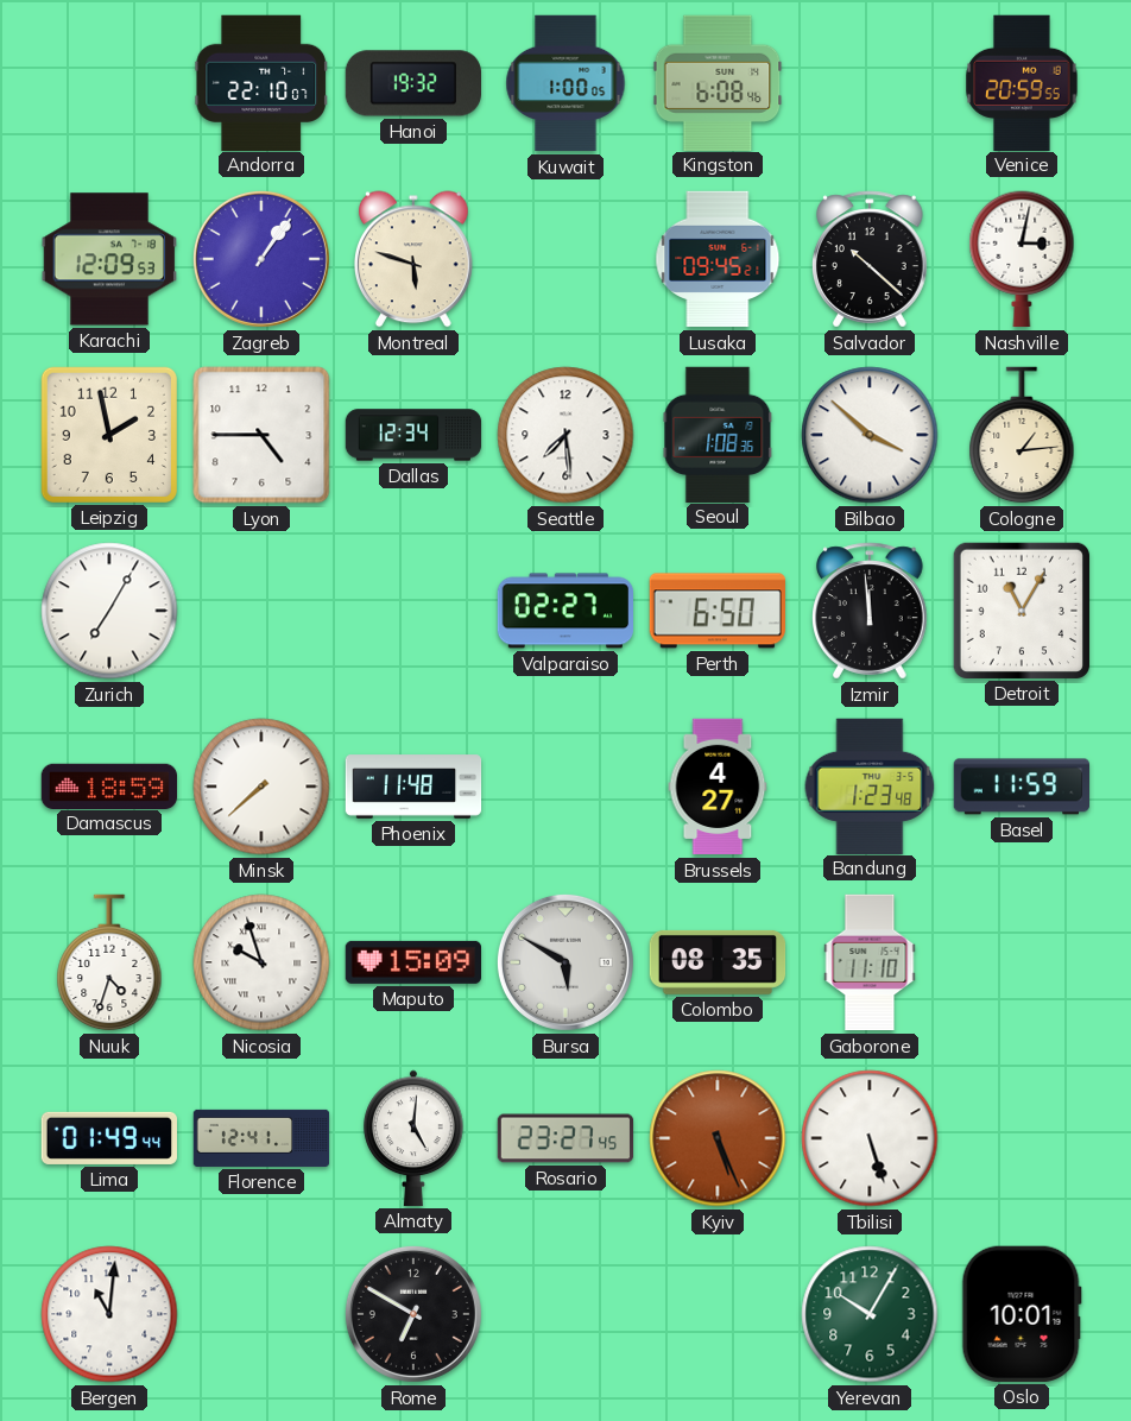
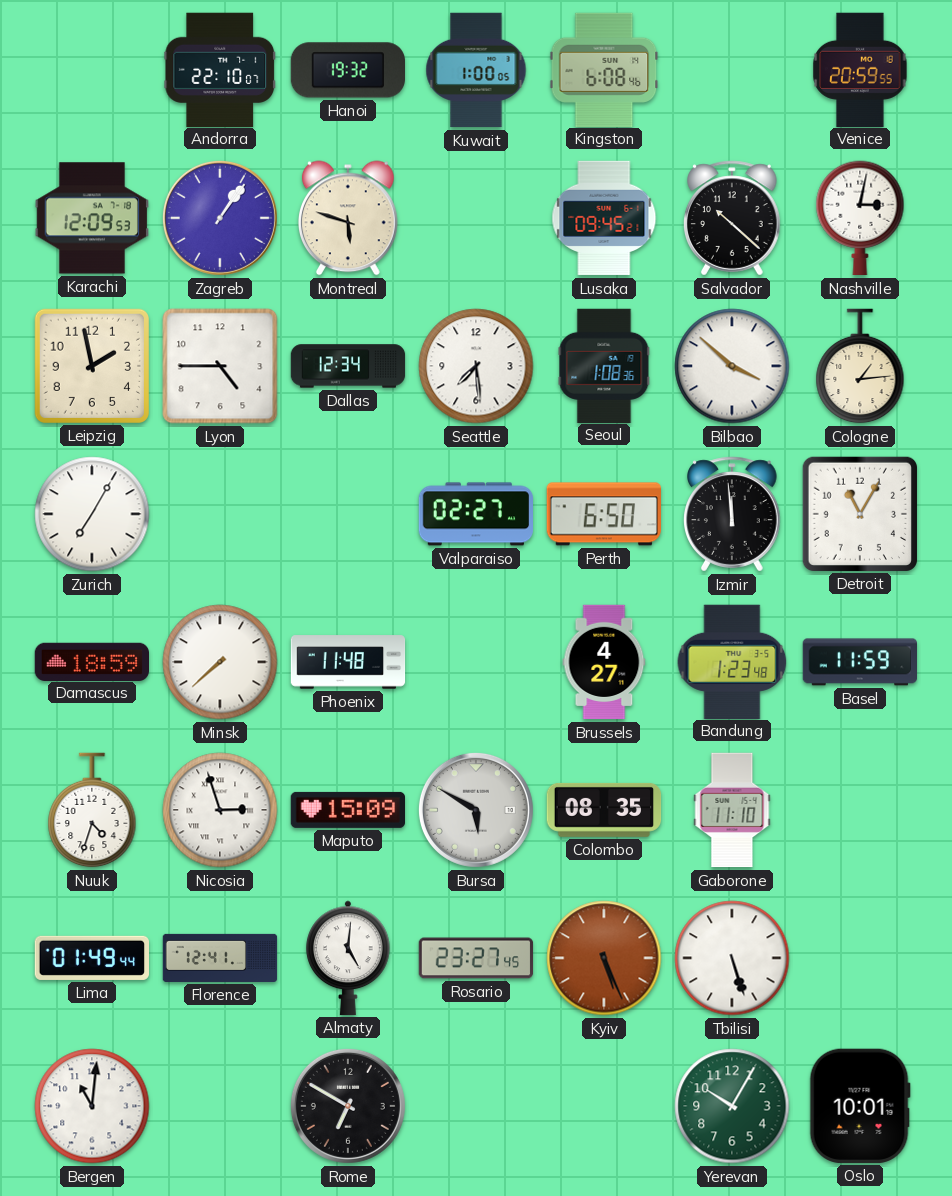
Nicosia: 9:57 -> 2:57 (220, 810)
